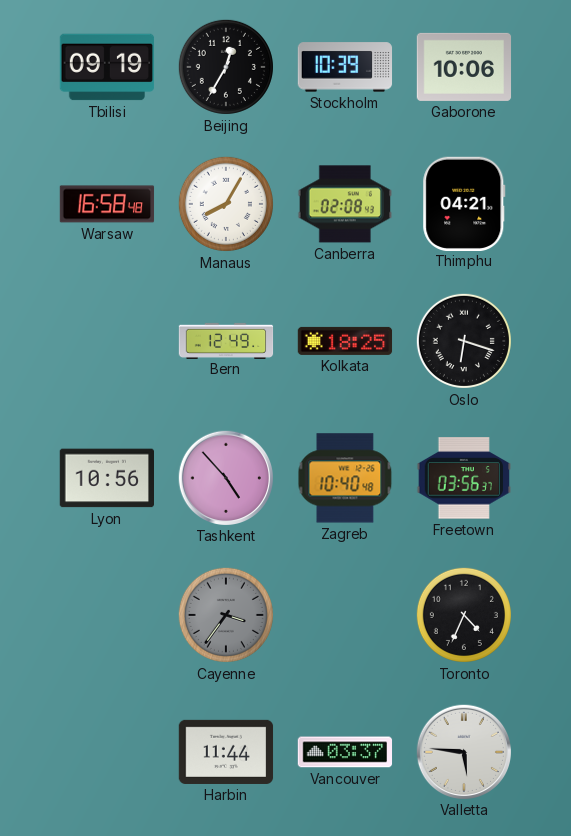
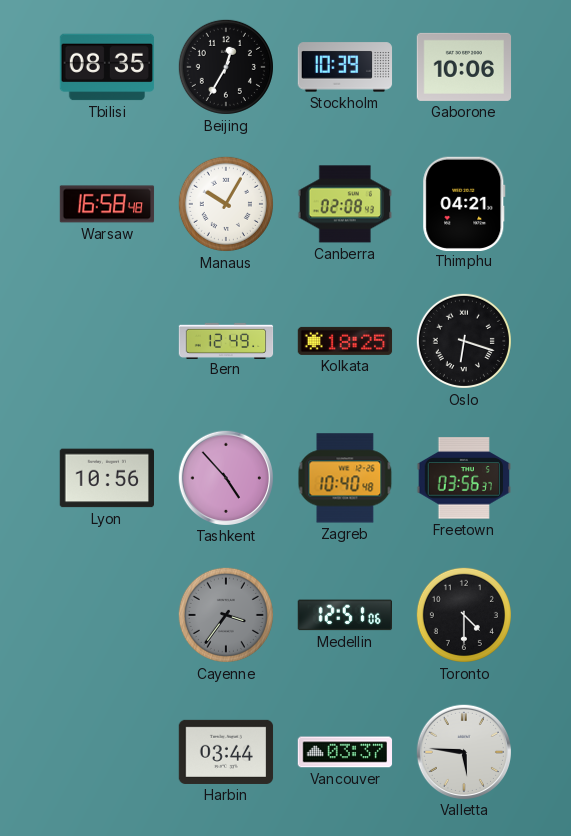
Tbilisi: 09:19 -> 08:35 (107, 67)
Manaus: 8:05 -> 10:05 (226, 204)
Medellin: none -> 12:51 (344, 615)
Toronto: 4:34 -> 4:30 (464, 615)
Harbin: 11:44 -> 03:44 (226, 752)
